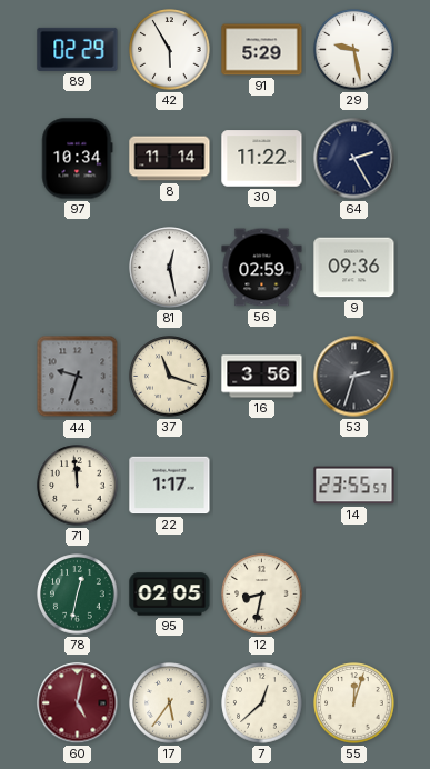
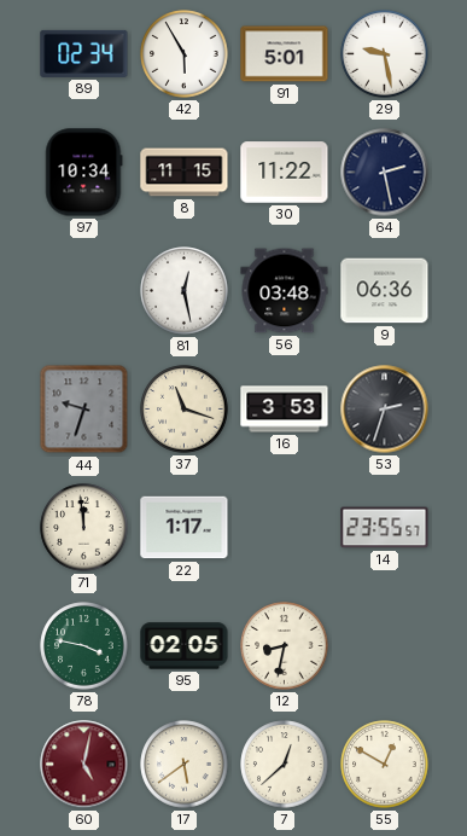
89: 02:29 -> 02:34 (84, 53)
91: 5:29 -> 5:01 (285, 54)
8: 11:14 -> 11:15 (185, 173)
64: 2:25 -> 2:28 (385, 173)
56: 02:59 -> 03:48 (285, 291)
9: 09:36 -> 06:36 (385, 291)
16: 3:56 -> 3:53 (285, 410)
78: 12:32 -> 3:47 (84, 646)
17: 5:36 -> 5:39 (185, 765)
55: 12:03 -> 12:50 (385, 765)
